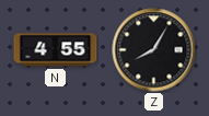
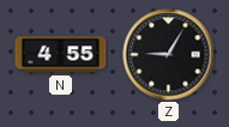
Z: 8:05 -> 9:05 (169, 55)
